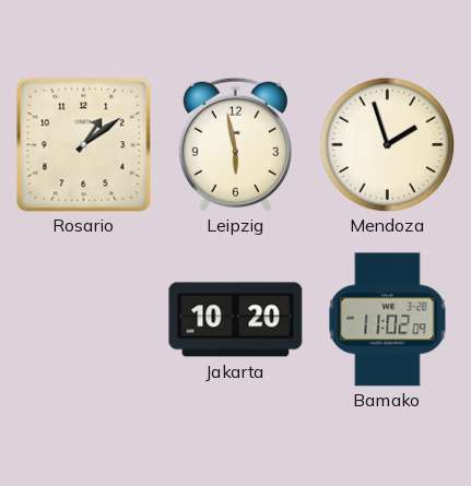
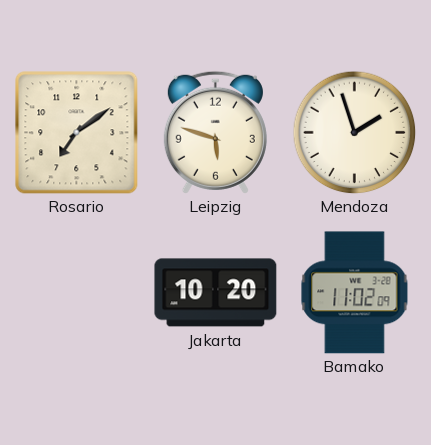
Rosario: 1:09 -> 7:09 (77, 133)
Leipzig: 5:58 -> 5:48 (215, 132)
